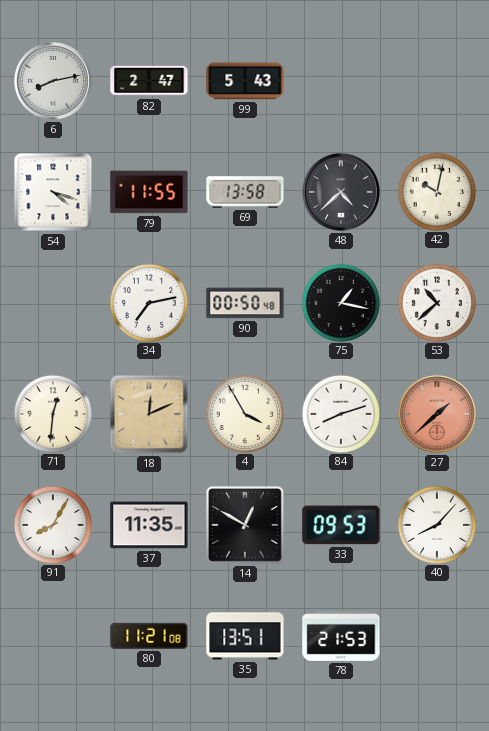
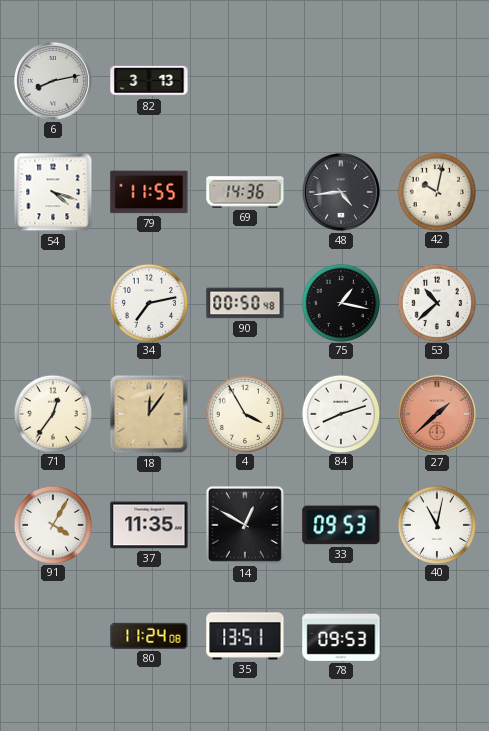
82: 2:47 -> 3:13 (149, 81)
99: 5:43 -> none (245, 81)
69: 13:58 -> 14:36 (245, 192)
48: 4:38 -> 4:44 (341, 192)
71: 12:31 -> 12:36 (52, 413)
18: 12:11 -> 12:06 (149, 414)
91: 8:05 -> 4:05 (52, 524)
40: 8:07 -> 11:02 (436, 524)
80: 11:21 -> 11:24 (149, 636)
78: 21:53 -> 09:53 (341, 636)
